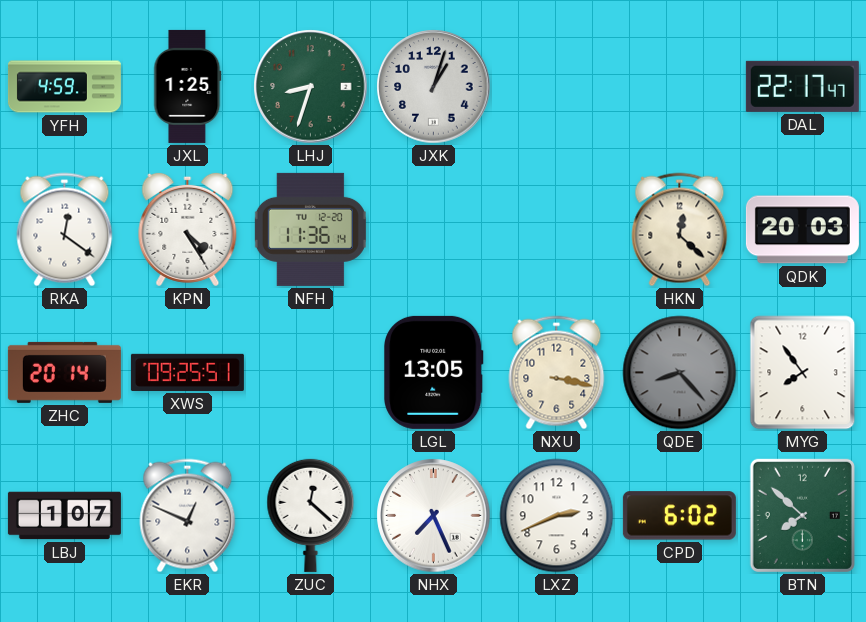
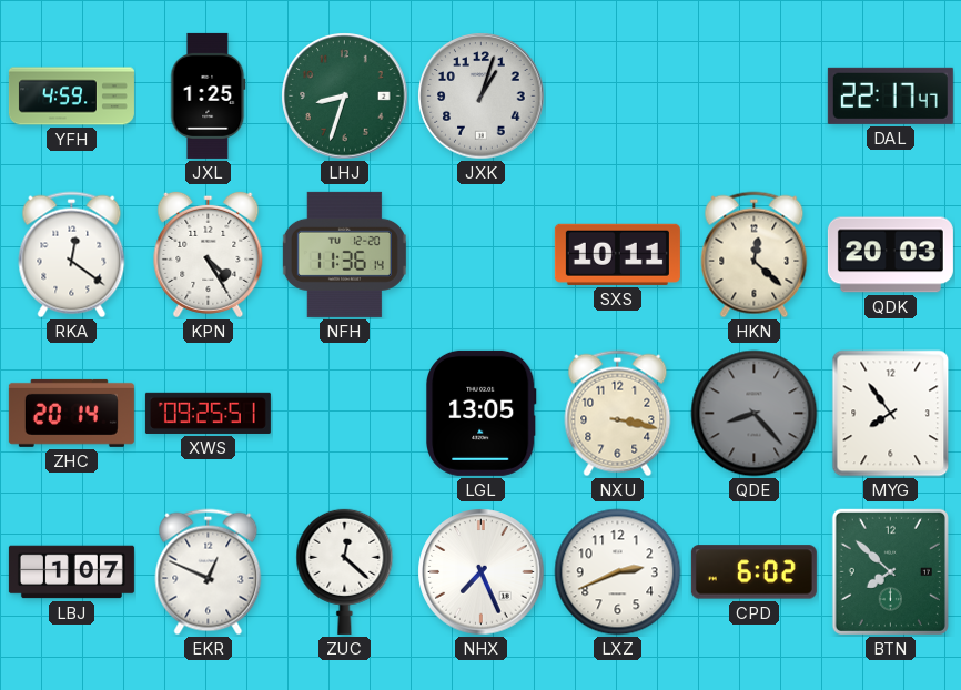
SXS: none -> 10:11 (617, 254)
